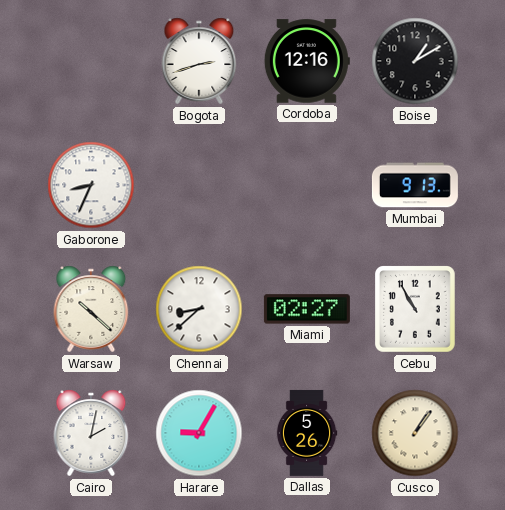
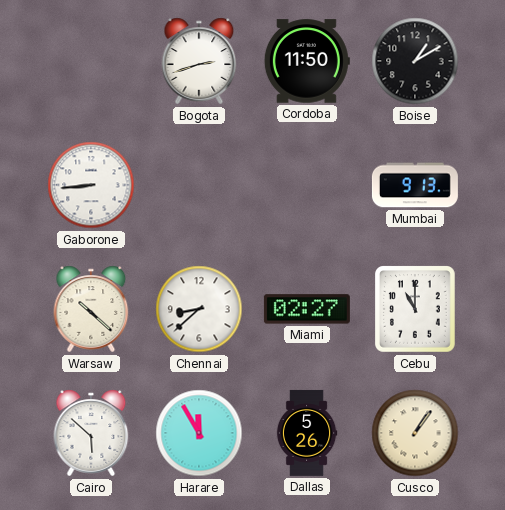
Cordoba: 12:16 -> 11:50 (307, 61)
Gaborone: 8:34 -> 8:44 (91, 185)
Cebu: 10:55 -> 11:00 (416, 310)
Cairo: 2:02 -> 5:52 (91, 433)
Harare: 9:05 -> 11:55 (199, 433)
